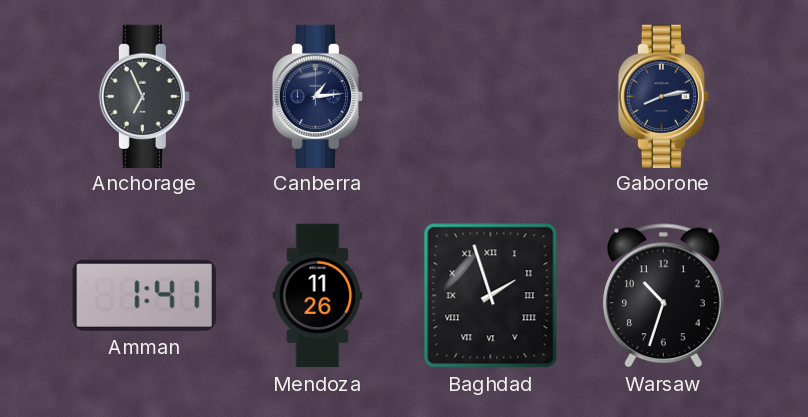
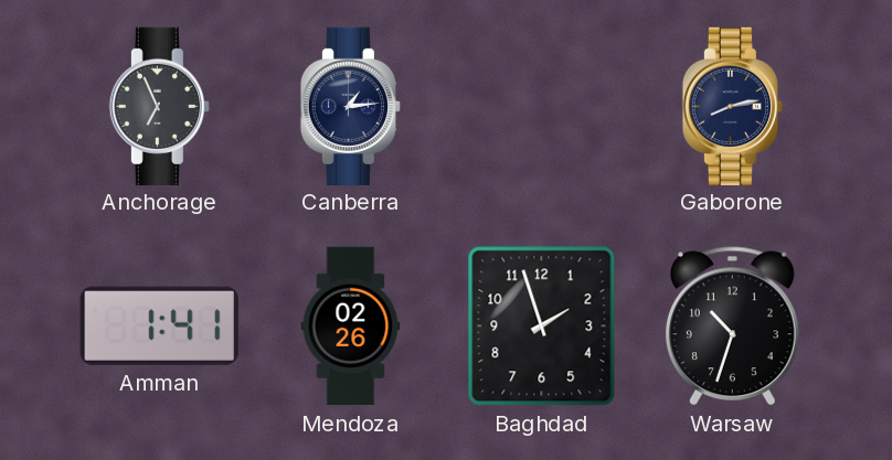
Mendoza: 11:26 -> 02:26 (351, 327)
Baghdad numerals: Roman -> Arabic (542, 327)
